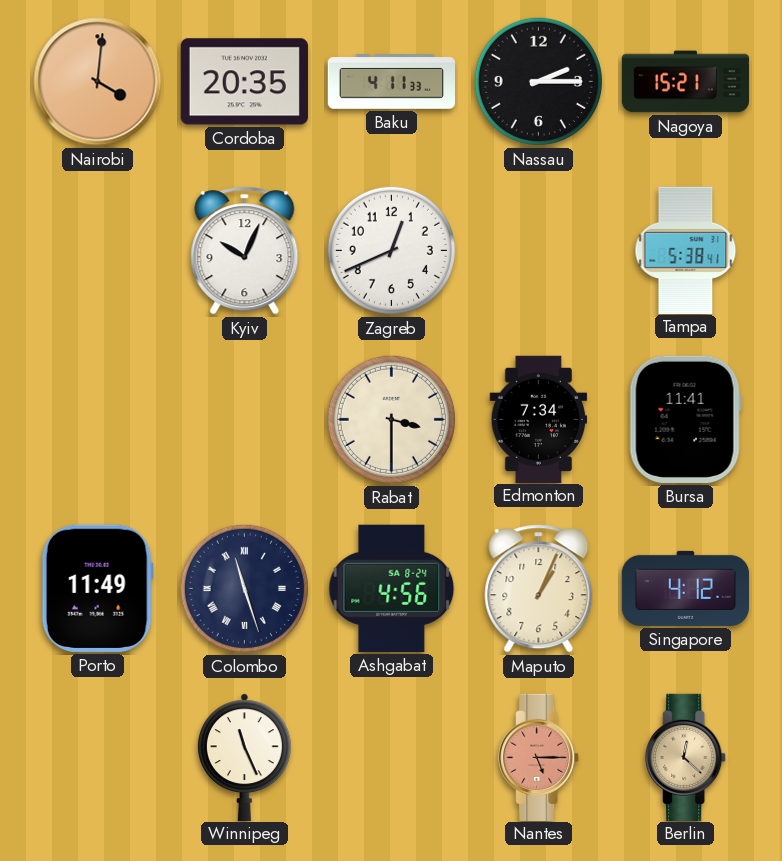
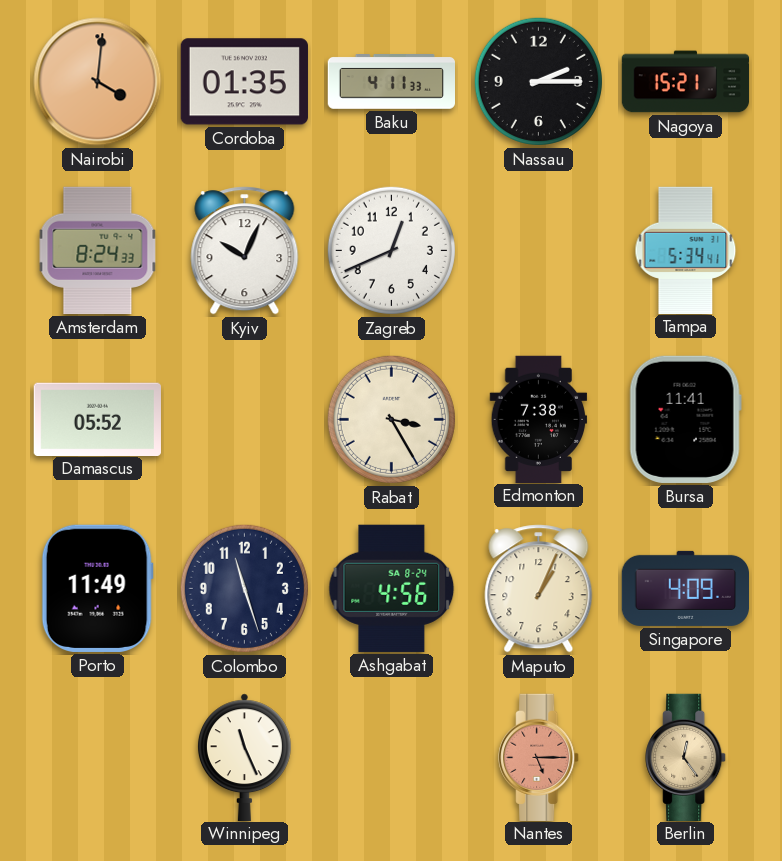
Cordoba: 20:35 -> 01:35 (244, 82)
Amsterdam: none -> 8:24 (98, 250)
Tampa: 5:38 -> 5:34 (686, 250)
Damascus: none -> 05:52 (97, 419)
Rabat: 3:30 -> 3:25 (391, 419)
Edmonton: 7:34 -> 7:38 (539, 419)
Colombo numerals: Roman -> Arabic (244, 588)
Singapore: 4:12 -> 4:09 (686, 588)
Berlin: 12:22 -> 12:24 (686, 757)
